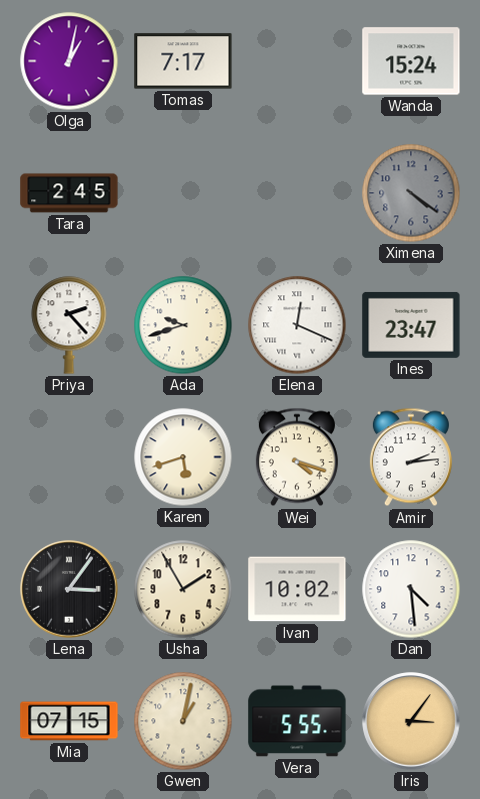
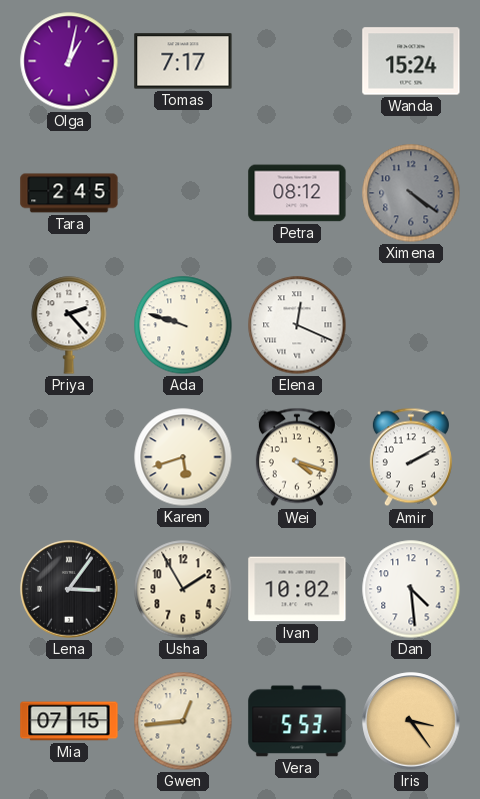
Petra: none -> 08:12 (297, 193)
Ada: 9:42 -> 9:48 (183, 325)
Ines: 23:47 -> none (411, 325)
Amir: 2:14 -> 2:10 (411, 457)
Gwen: 1:02 -> 12:44 (183, 721)
Vera: 5:55 -> 5:53 (297, 721)
Iris: 3:06 -> 3:24 (411, 721)
